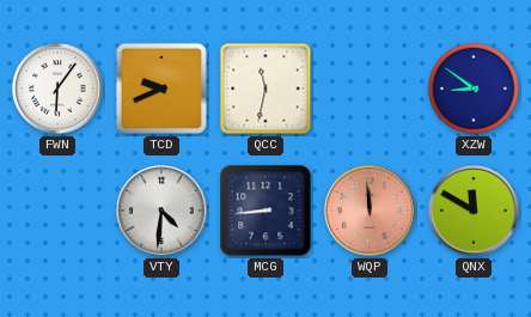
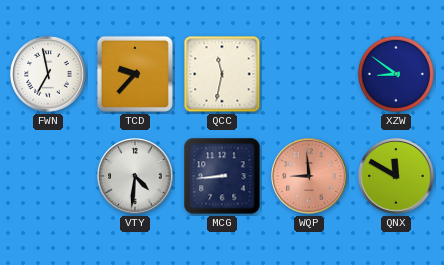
FWN: 6:06 -> 6:58 (48, 74)
TCD: 9:41 -> 9:37 (135, 74)
WQP: 11:59 -> 8:59 (309, 176)
